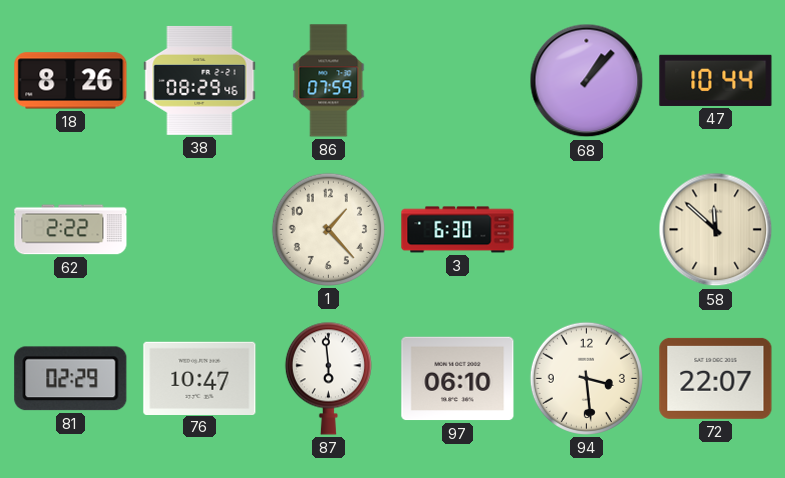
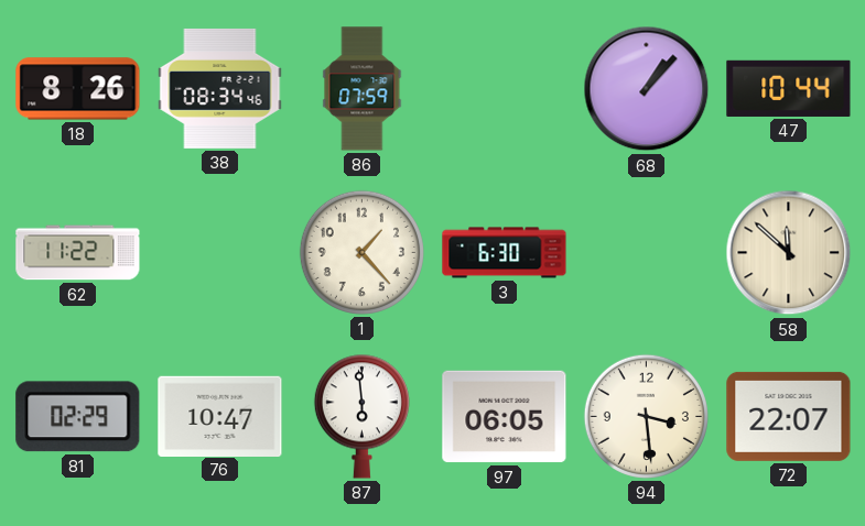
38: 08:29 -> 08:34 (220, 88)
62: 2:22 -> 11:22 (78, 253)
97: 06:10 -> 06:05 (505, 417)
